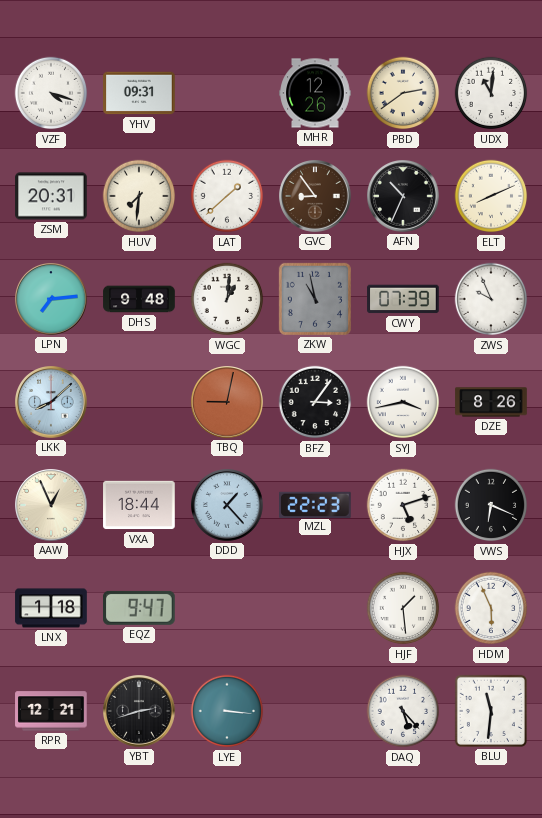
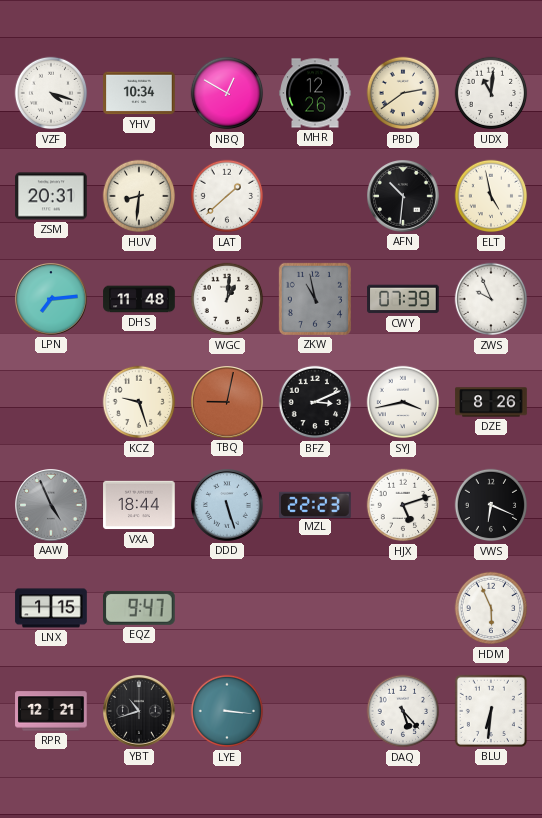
YHV: 09:31 -> 10:34 (139, 93)
NBQ: none -> 12:50 (227, 93)
HUV: 7:31 -> 8:31 (139, 196)
GVC: 8:54 -> none (316, 197)
AFN: 10:34 -> 10:31 (404, 197)
ELT: 8:11 -> 4:58 (491, 196)
DHS: 9:48 -> 11:48 (139, 299)
LKK: 8:08 -> none (52, 403)
KCZ: none -> 9:27 (139, 402)
BFZ: 3:06 -> 3:11 (315, 402)
AAW: 12:56 -> 4:56 (52, 506)
AAW dial: cream -> grey (52, 506)
DDD: 1:23 -> 5:27 (228, 506)
LNX: 1:18 -> 1:15 (51, 608)
HJF: 1:29 -> none (403, 608)
YBT: 2:42 -> 10:42 (140, 712)
BLU: 11:31 -> 6:31 (491, 711)
